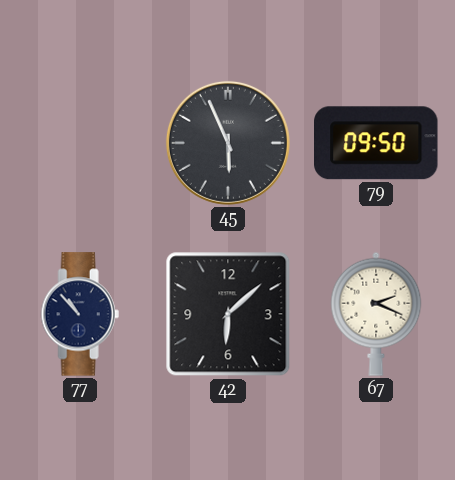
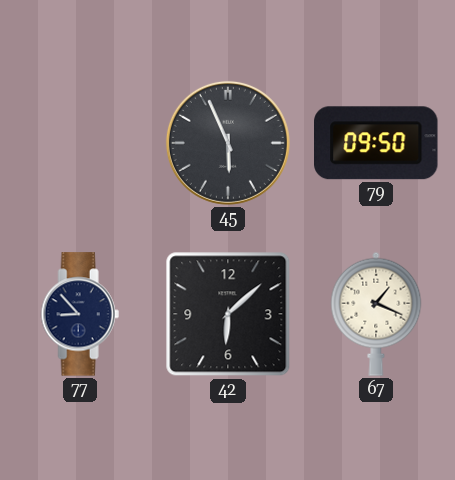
77: 10:53 -> 8:53 (80, 314)
67: 2:19 -> 1:19 (376, 314)
